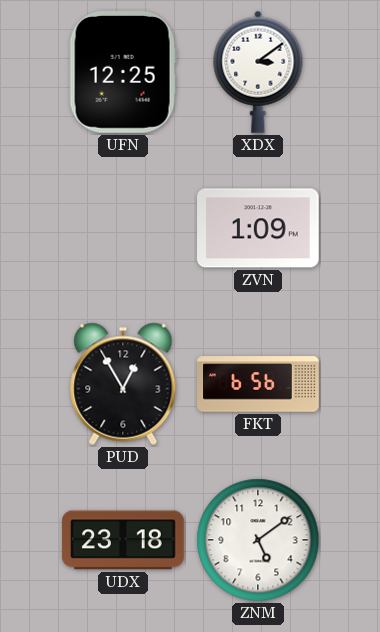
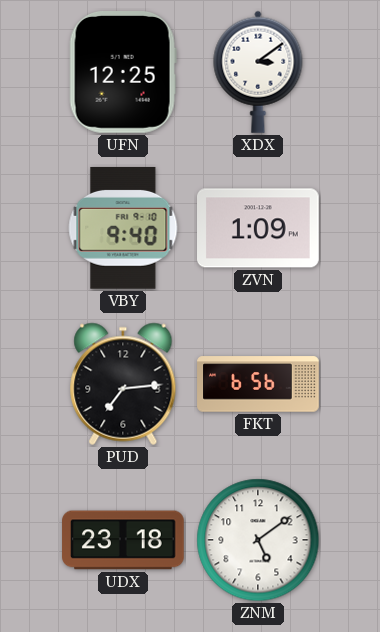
VBY: none -> 9:40 (123, 228)
PUD: 12:55 -> 7:14 (123, 384)
